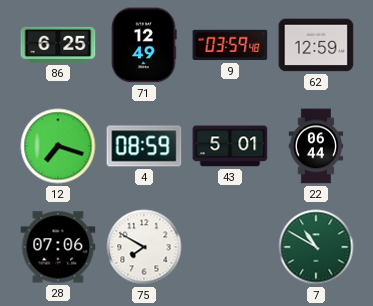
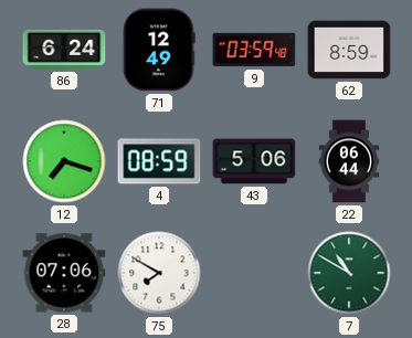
86: 6:25 -> 6:24 (64, 50)
62: 12:59 -> 8:59 (349, 50)
43: 5:01 -> 5:06 (254, 161)
